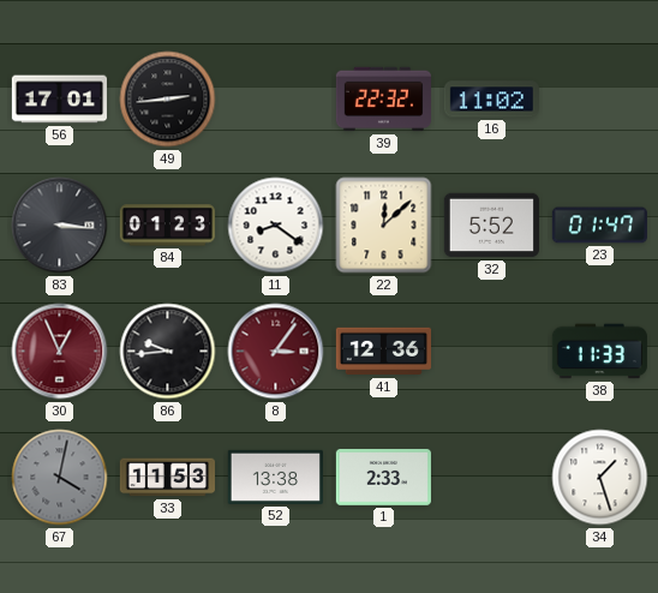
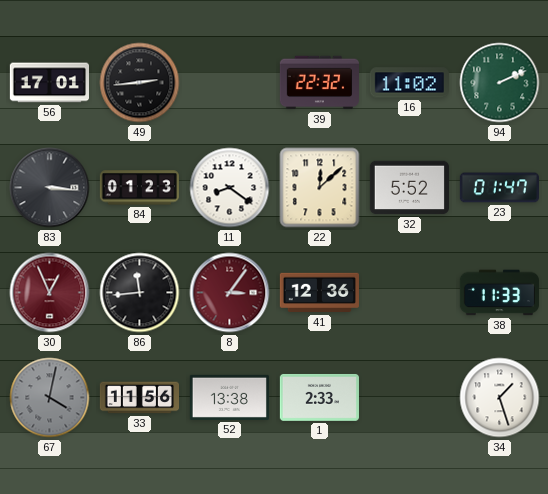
94: none -> 2:11 (500, 83)
86: 9:44 -> 11:44 (140, 293)
33: 11:53 -> 11:56 (139, 398)
